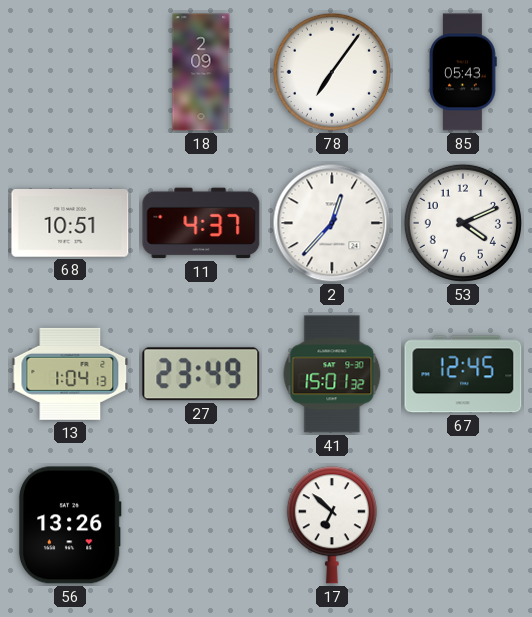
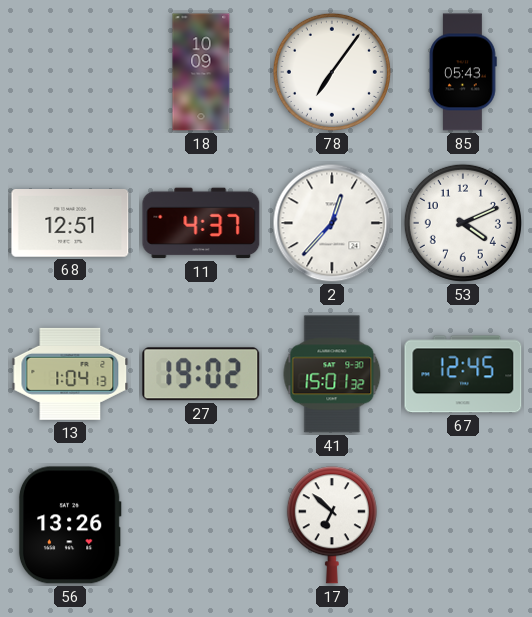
18: 2:09 -> 10:09 (201, 72)
68: 10:51 -> 12:51 (70, 224)
27: 23:49 -> 19:02 (201, 374)
